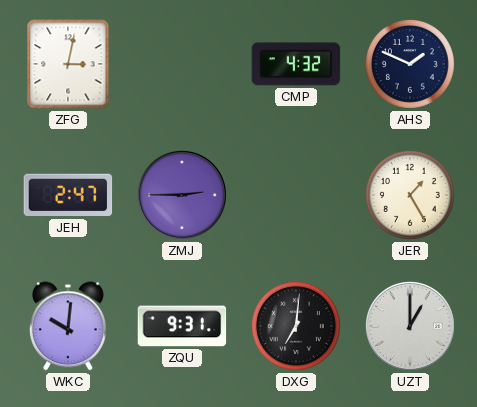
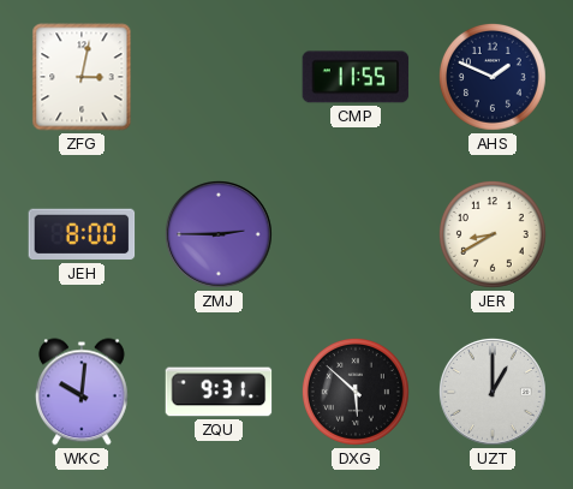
CMP: 4:32 -> 11:55 (356, 77)
JEH: 2:47 -> 8:00 (82, 234)
JER: 1:25 -> 8:40 (493, 234)
DXG: 7:01 -> 5:52 (356, 392)
